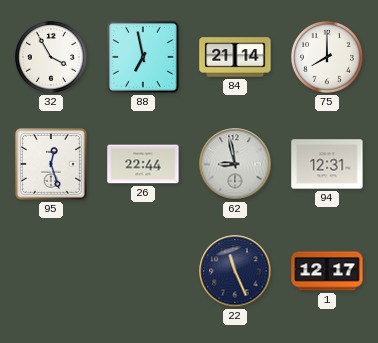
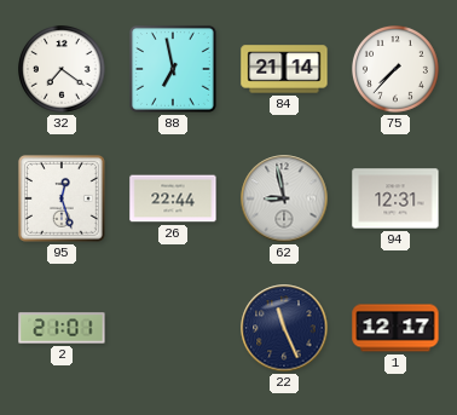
32: 3:55 -> 7:21 (63, 70)
75: 8:00 -> 7:37 (397, 70)
2: none -> 21:01 (62, 328)
